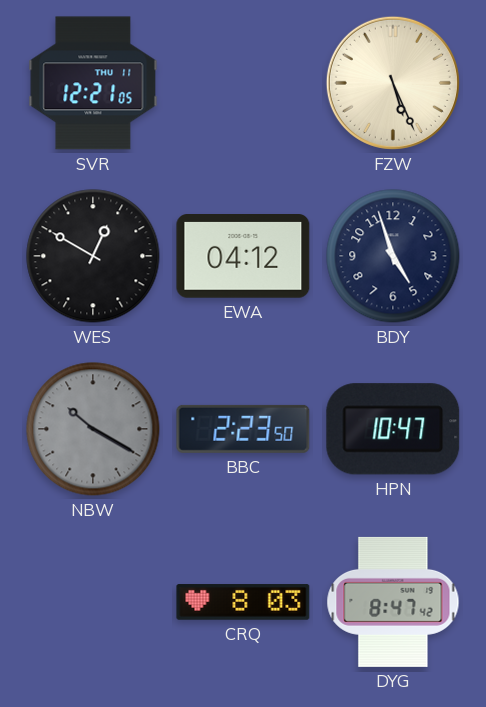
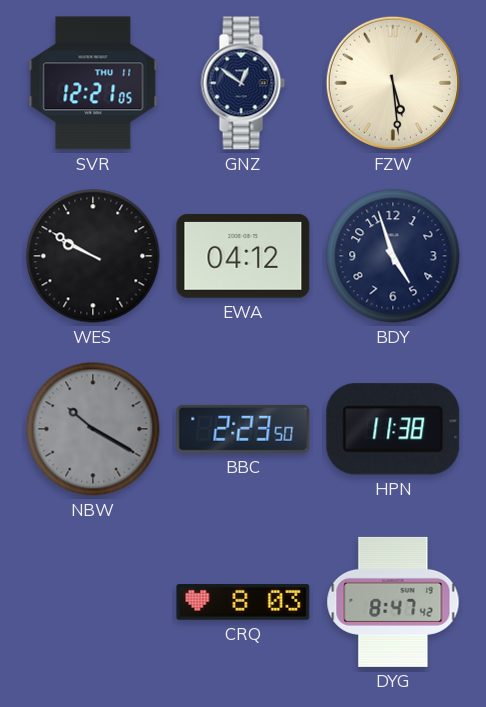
GNZ: none -> 12:51 (243, 83)
FZW: 5:26 -> 5:29 (393, 83)
WES: 12:50 -> 9:50 (93, 256)
HPN: 10:47 -> 11:38 (393, 429)
